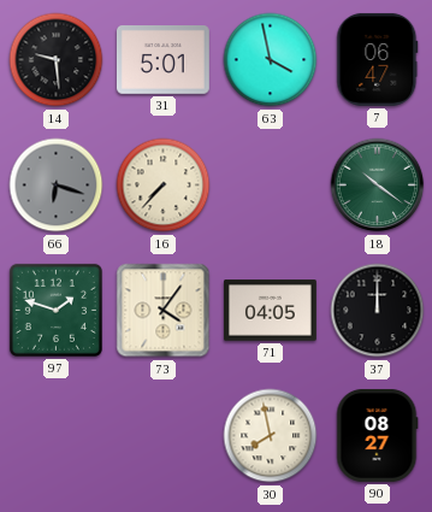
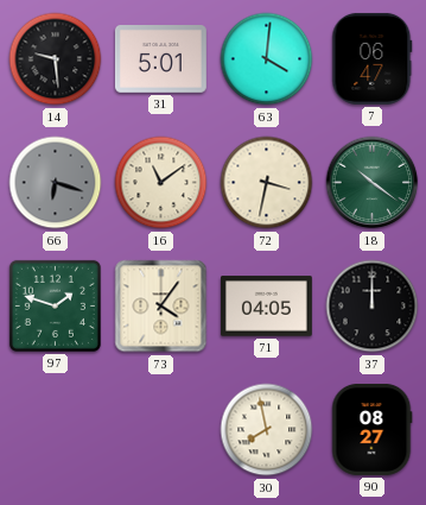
63: 3:58 -> 4:01 (267, 59)
16: 7:37 -> 11:09 (161, 183)
72: none -> 3:32 (267, 183)
